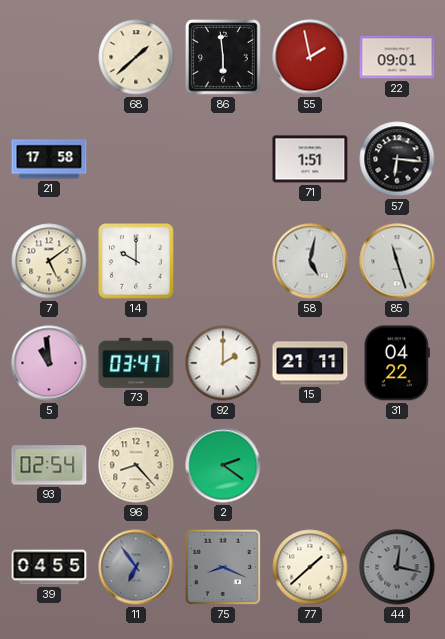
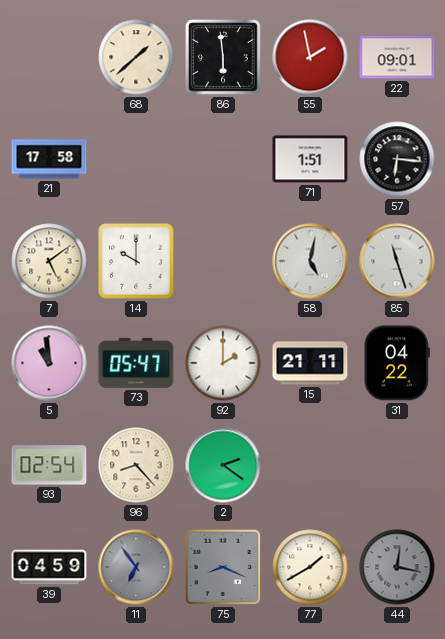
73: 03:47 -> 05:47 (136, 363)
39: 04:55 -> 04:59 (49, 567)
77: 1:38 -> 1:40 (310, 567)
